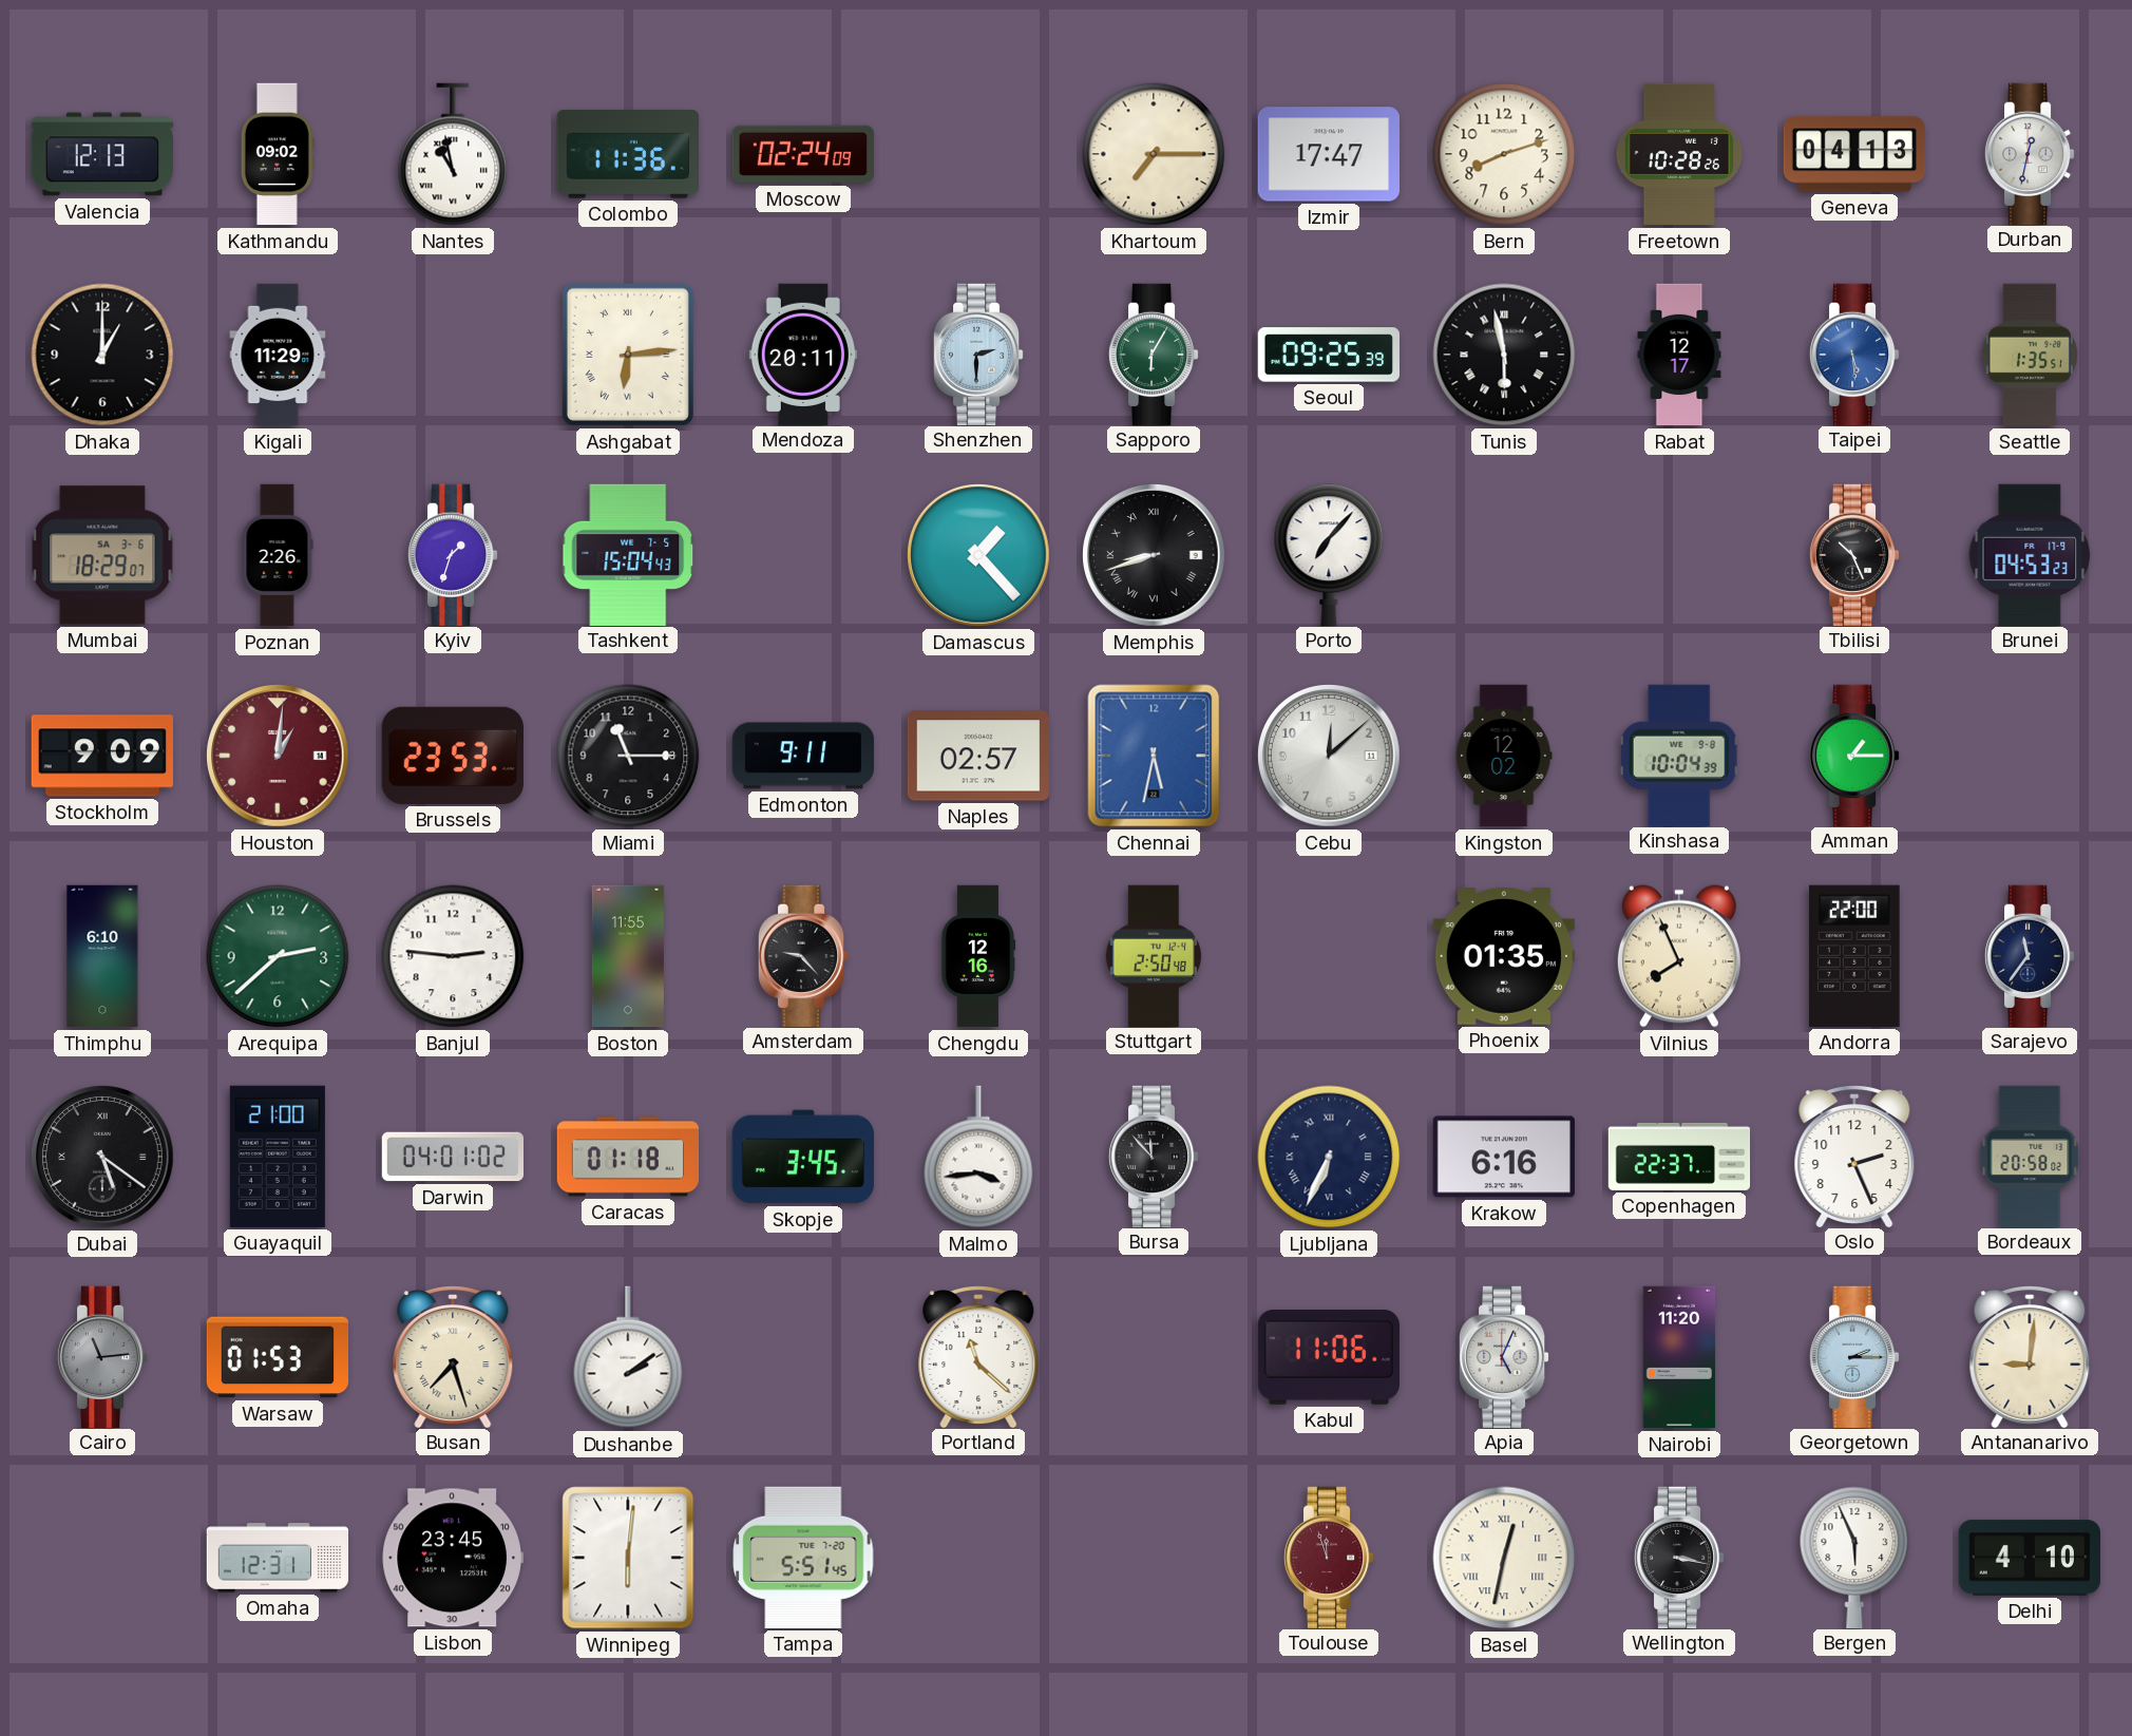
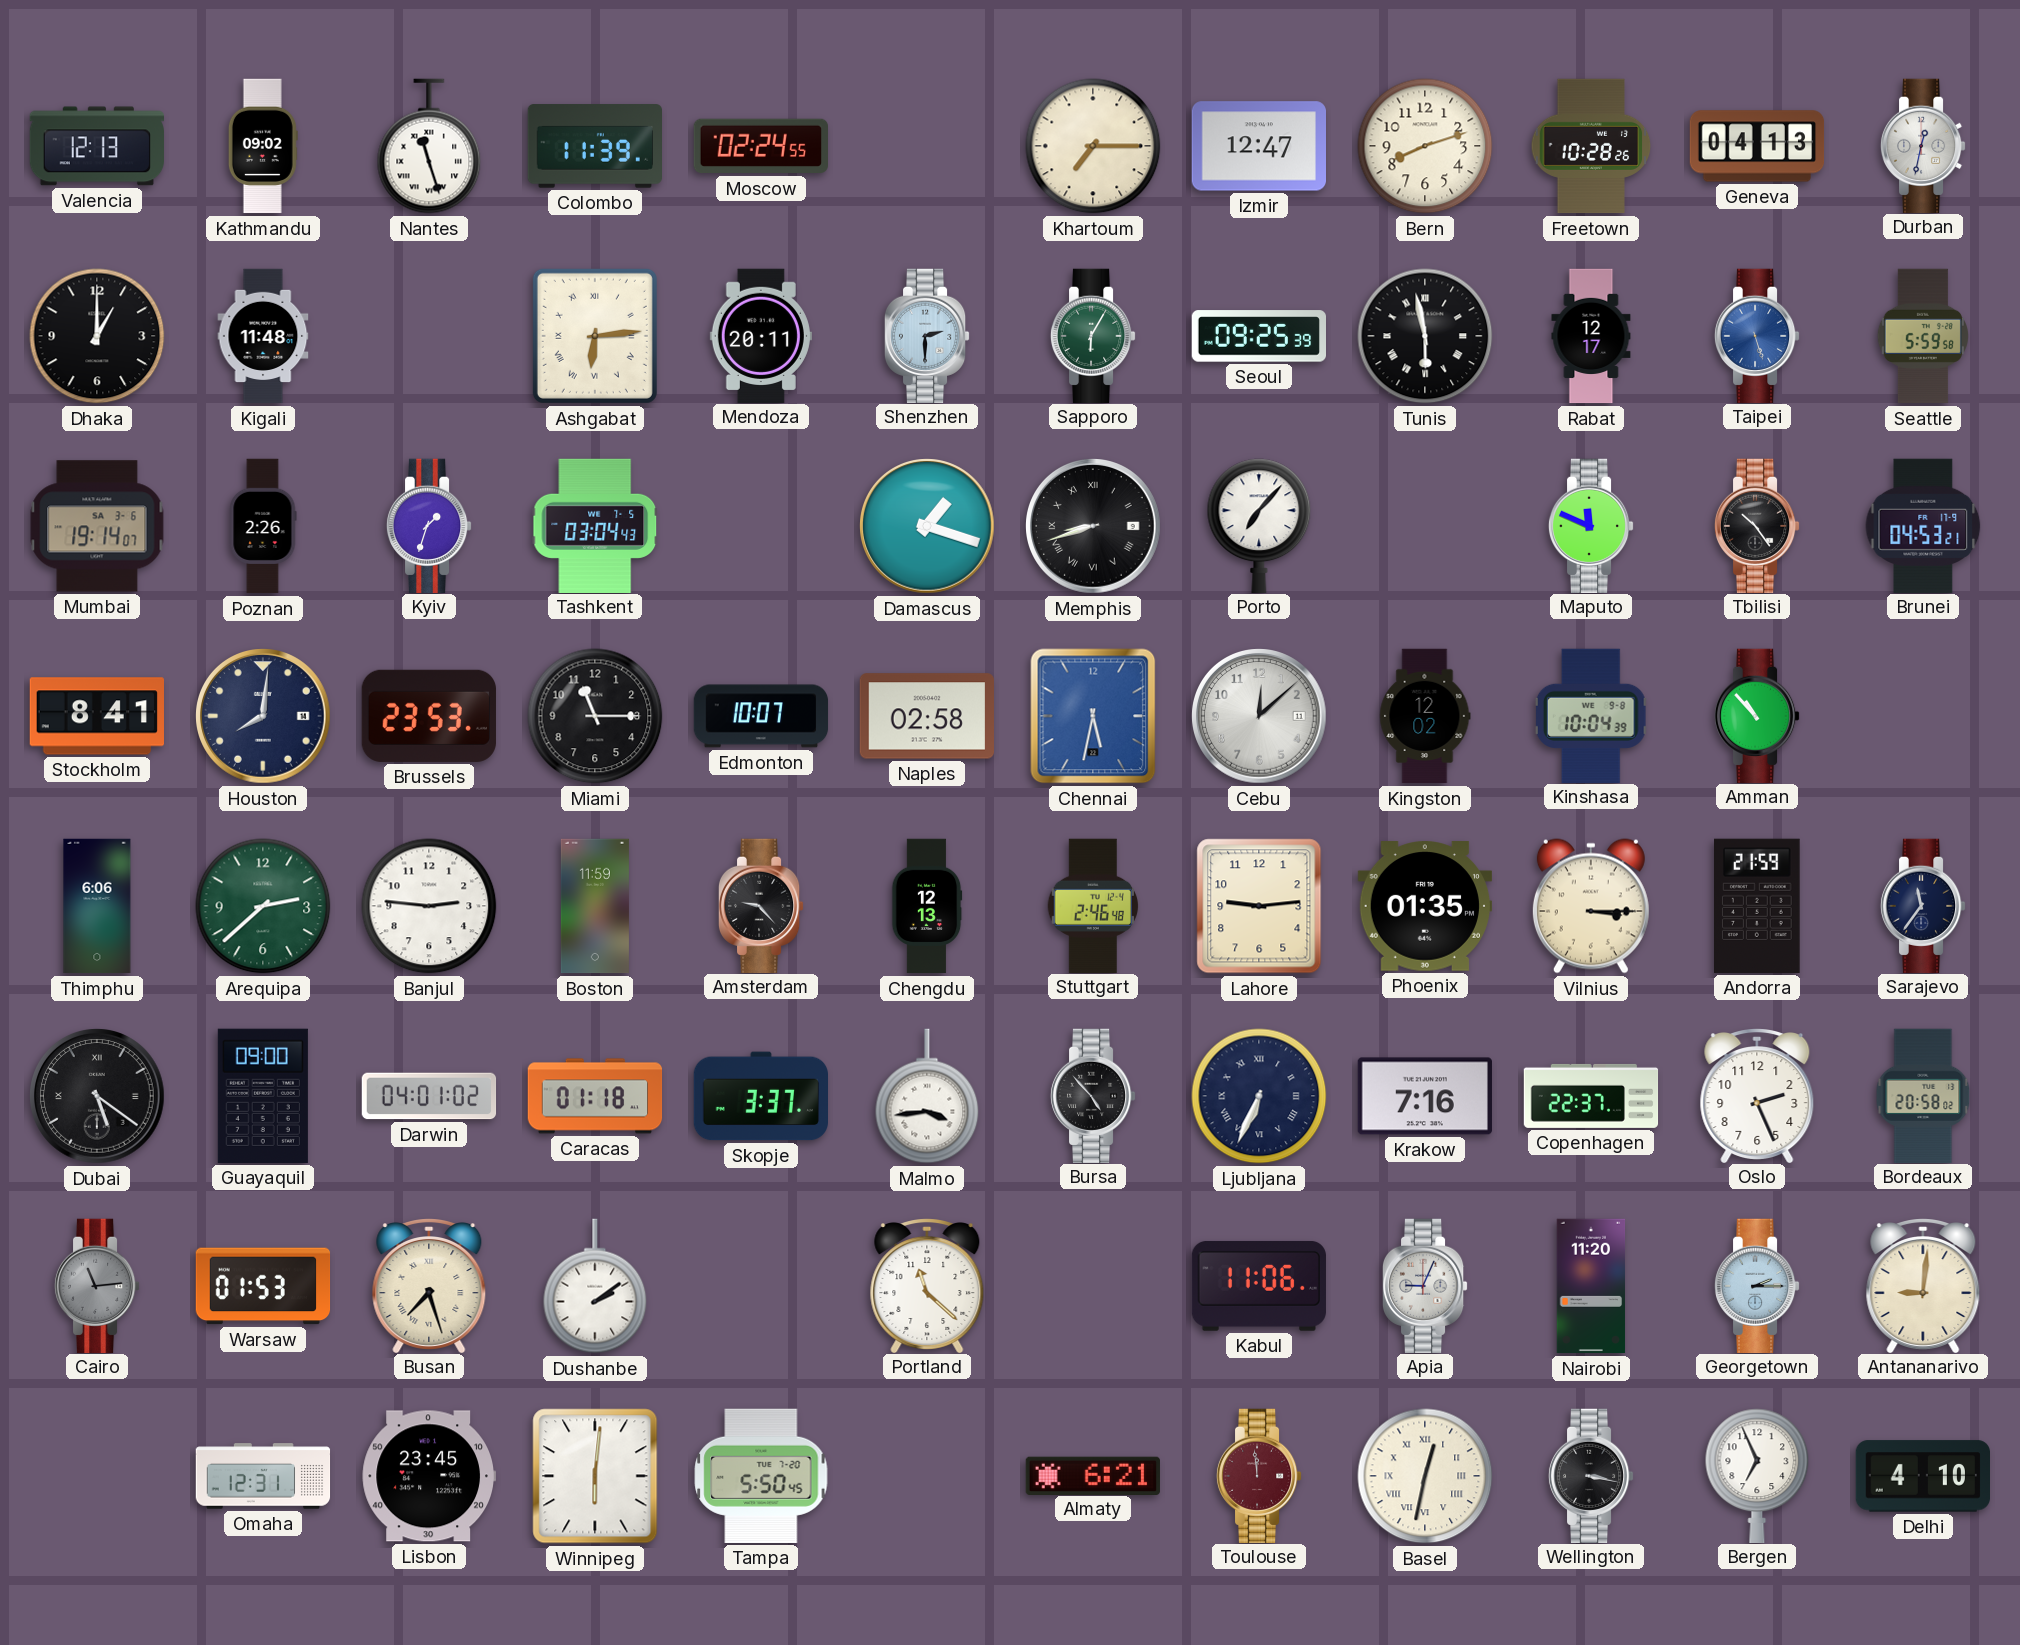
Nantes: 10:58 -> 11:27 (429, 146)
Colombo: 11:36 -> 11:39 (594, 146)
Moscow: 02:24:09 -> 02:24:55 (760, 146)
Izmir: 17:47 -> 12:47 (1258, 146)
Kigali: 11:29 -> 11:48 (263, 336)
Taipei: 5:29 -> 5:27 (1757, 335)
Seattle: 1:35 -> 5:59 (1923, 336)
Mumbai: 18:29 -> 19:14 (97, 526)
Tashkent: 15:04 -> 03:04 (595, 525)
Damascus: 1:23 -> 1:18 (927, 526)
Maputo: none -> 11:49 (1591, 525)
Tbilisi: 10:26 -> 10:24 (1757, 525)
Brunei: 04:53:23 -> 04:53:21 (1923, 525)
Stockholm: 9:09 -> 8:41 (96, 716)
Houston: 1:01 -> 8:01 (263, 716)
Houston dial: burgundy -> navy (263, 716)
Edmonton: 9:11 -> 10:07 (761, 716)
Naples: 02:57 -> 02:58 (926, 716)
Amman: 1:15 -> 10:53 (1757, 715)
Thimphu: 6:10 -> 6:06 (97, 906)
Boston: 11:55 -> 11:59 (595, 906)
Chengdu: 12:16 -> 12:13 (927, 906)
Stuttgart: 2:50 -> 2:46 (1092, 905)
Lahore: none -> 9:14 (1259, 906)
Vilnius: 7:56 -> 3:15 (1591, 906)
Andorra: 22:00 -> 21:59 (1758, 906)
Guayaquil: 21:00 -> 09:00 (263, 1096)
Skopje: 3:45 -> 3:37 (760, 1096)
Bursa: 11:53 -> 4:53 (1093, 1095)
Krakow: 6:16 -> 7:16 (1425, 1096)
Apia: 5:04 -> 9:04 (1425, 1285)
Tampa: 5:51 -> 5:50 (761, 1476)
Almaty: none -> 6:21 (1093, 1475)
Toulouse: 11:57 -> 11:59 (1259, 1475)
Bergen: 5:56 -> 6:56 (1757, 1475)
